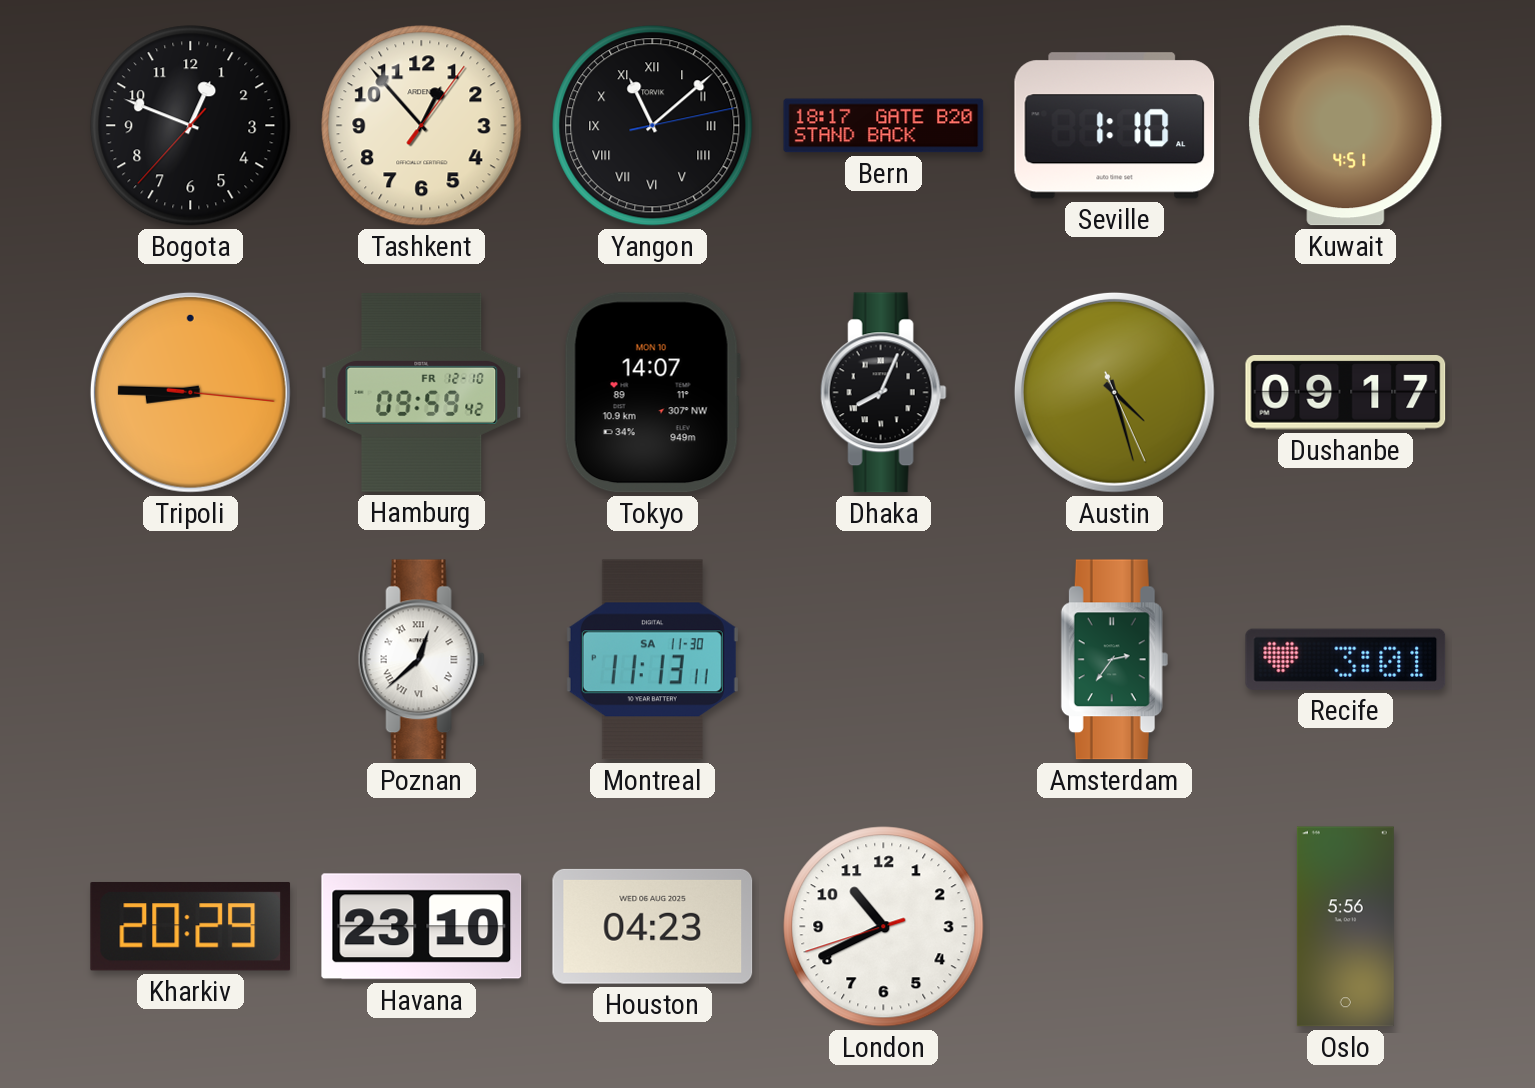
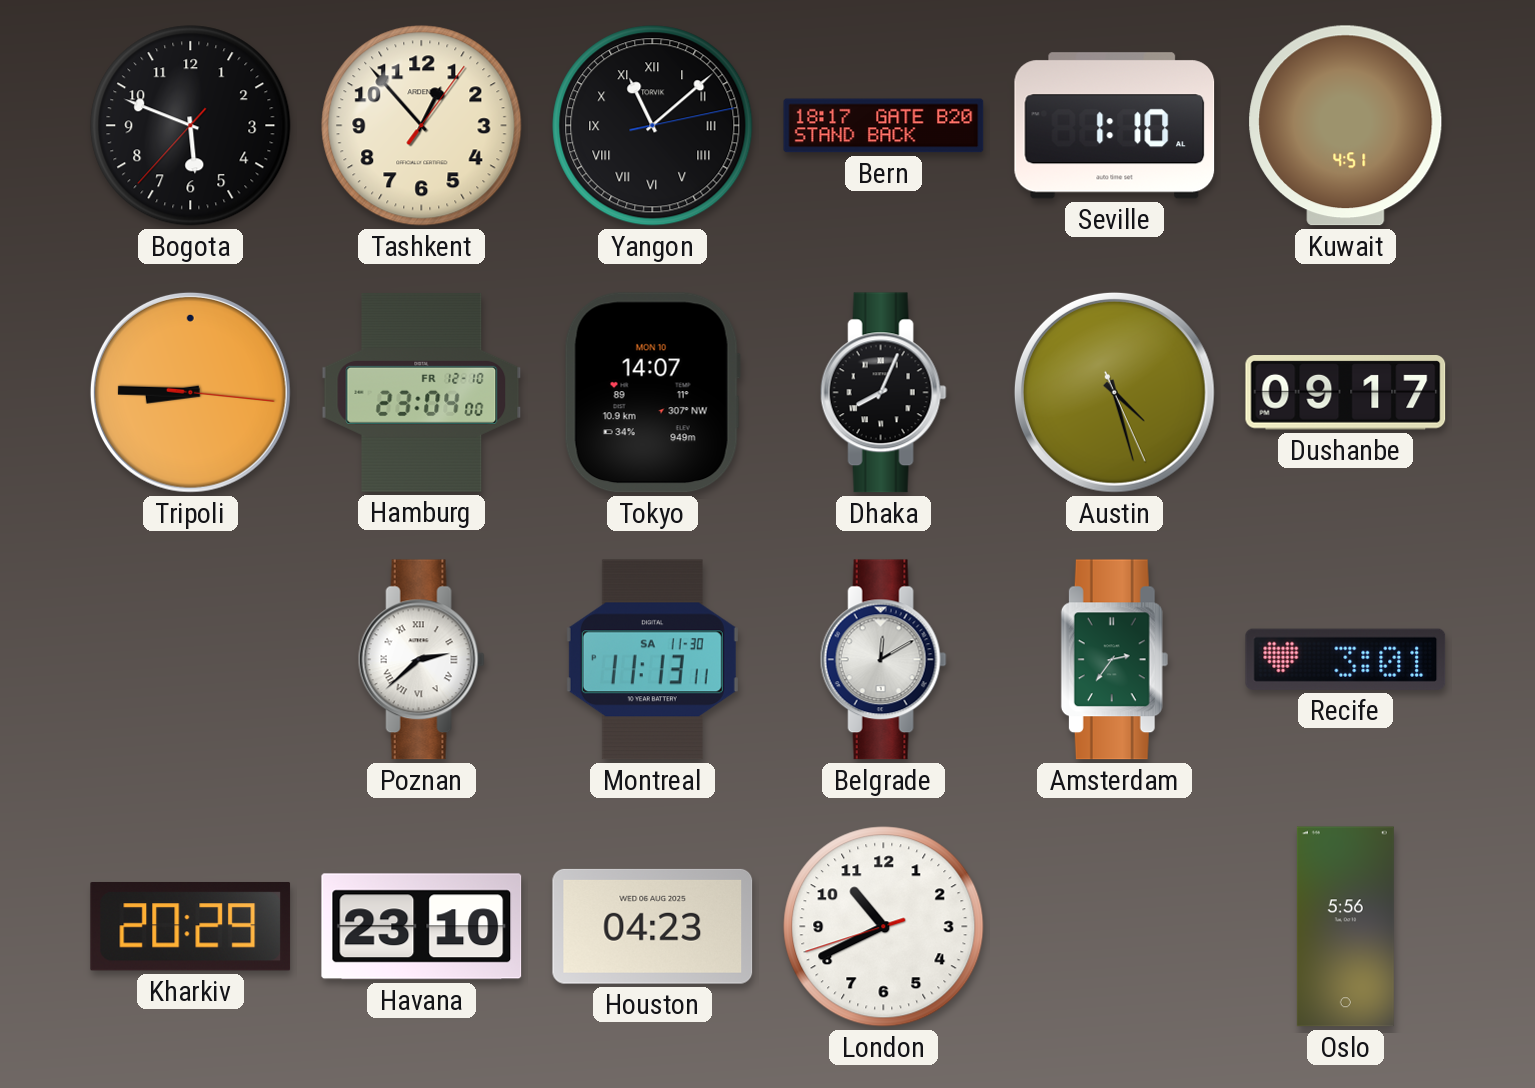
Bogota: 12:48 -> 5:48 (191, 126)
Hamburg: 09:59 -> 23:04 (422, 392)
Poznan: 12:38 -> 2:38 (421, 660)
Belgrade: none -> 12:10 (883, 660)
